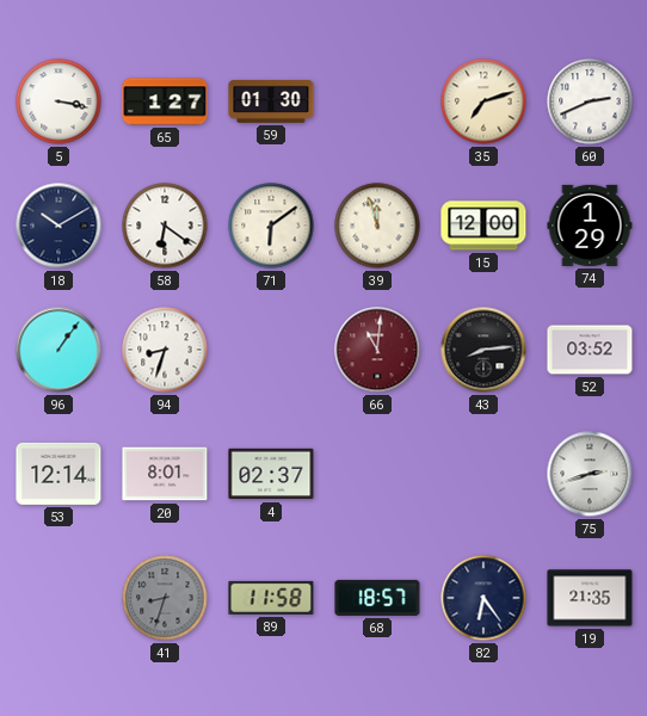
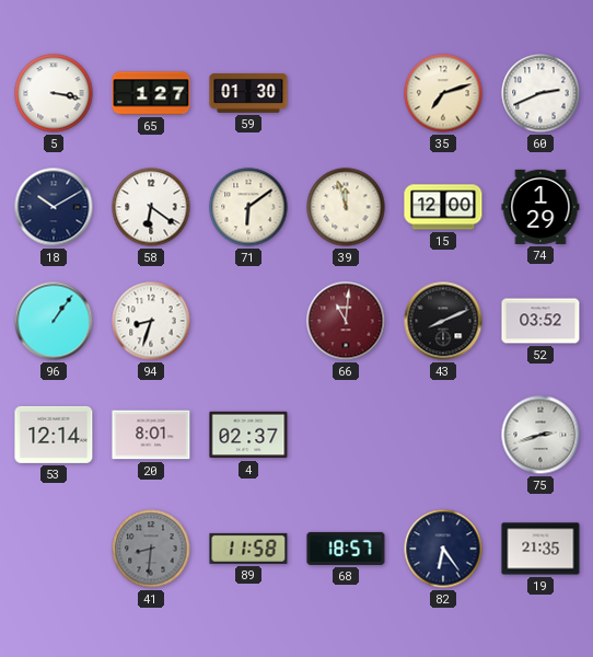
43: 8:14 -> 8:11 (443, 321)
41: 8:33 -> 8:31 (151, 549)
